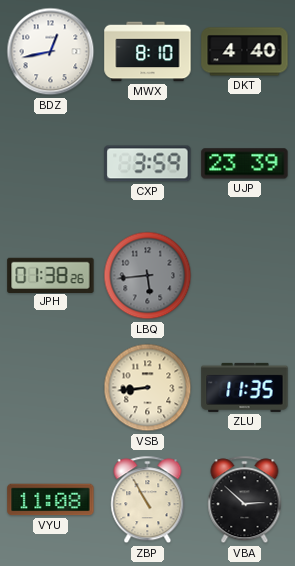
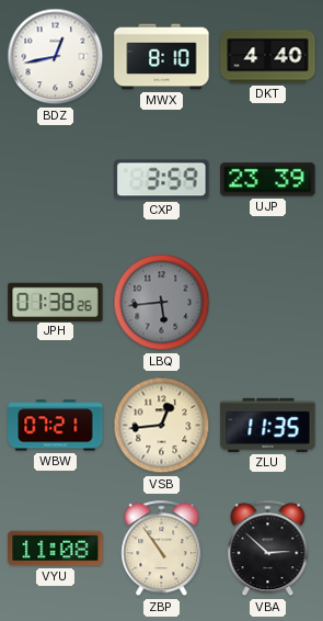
WBW: none -> 07:21 (56, 426)
VSB: 8:44 -> 12:44 (162, 426)
ZBP: 10:55 -> 10:54 (162, 549)
